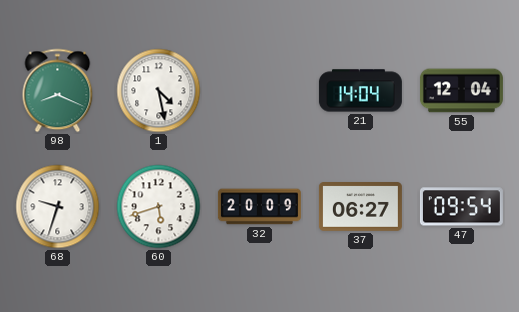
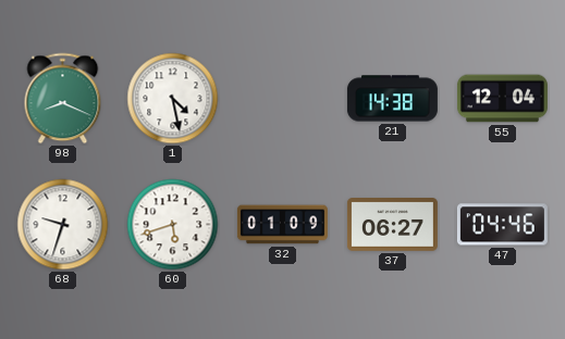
21: 14:04 -> 14:38 (392, 99)
32: 20:09 -> 01:09 (282, 225)
47: 09:54 -> 04:46 (502, 225)
